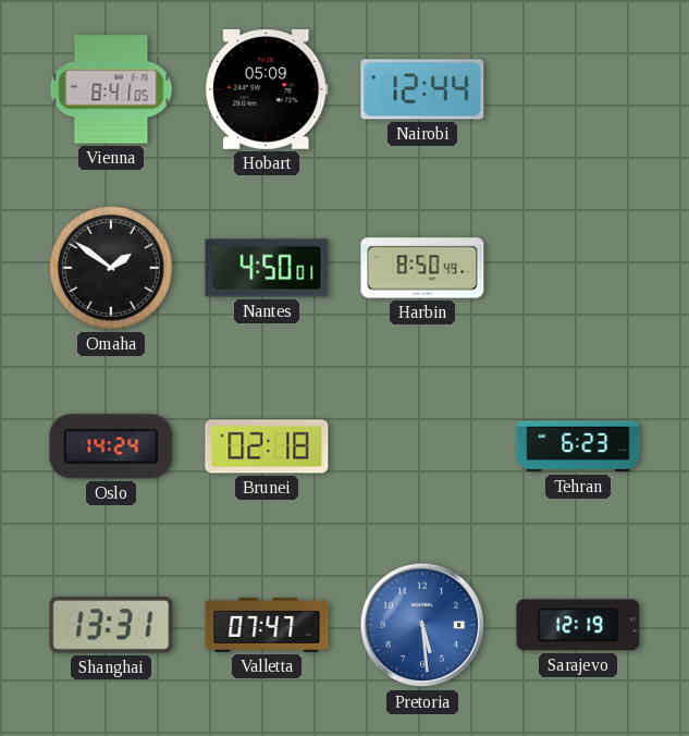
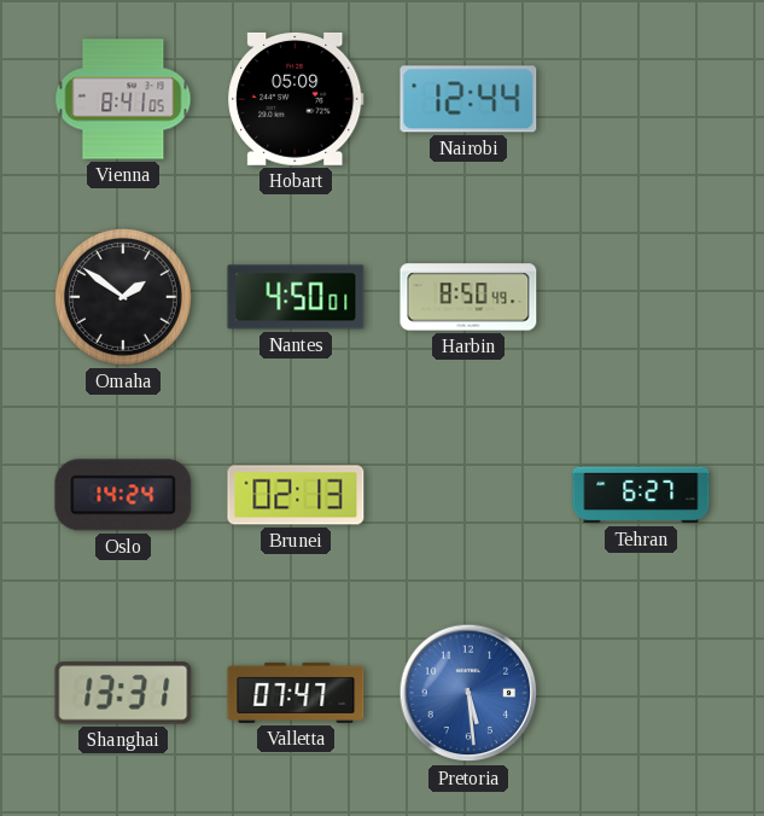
Brunei: 02:18 -> 02:13 (296, 495)
Tehran: 6:23 -> 6:27 (641, 495)
Sarajevo: 12:19 -> none (578, 625)
